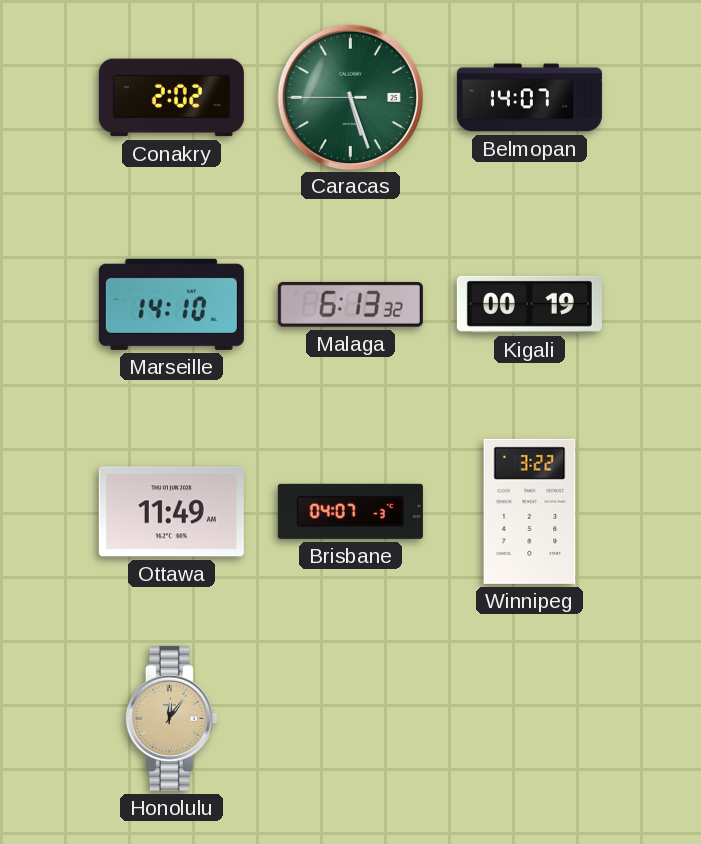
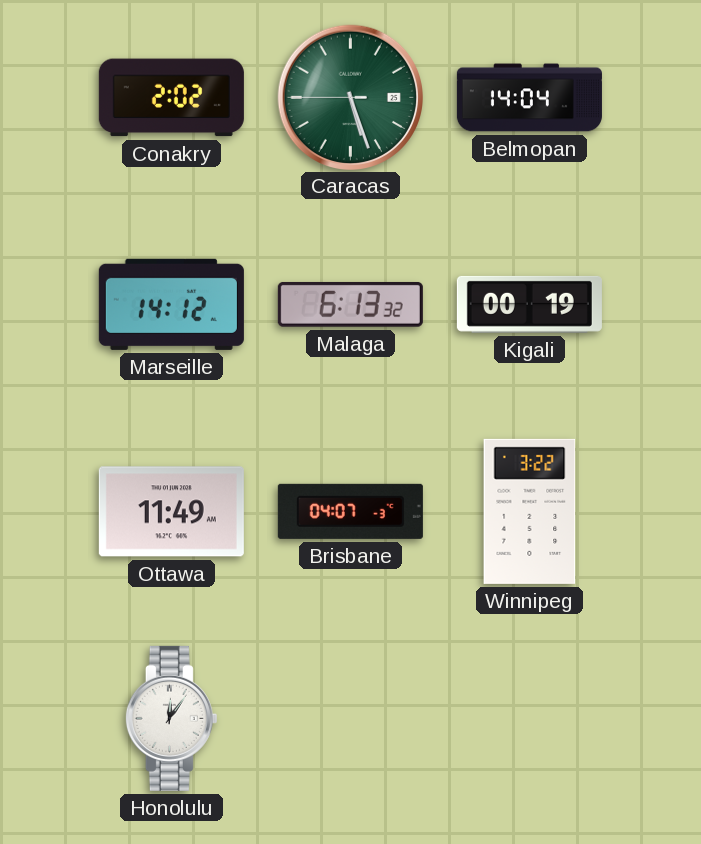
Belmopan: 14:07 -> 14:04 (529, 98)
Marseille: 14:10 -> 14:12 (171, 304)
Honolulu dial: champagne -> white (171, 718)
